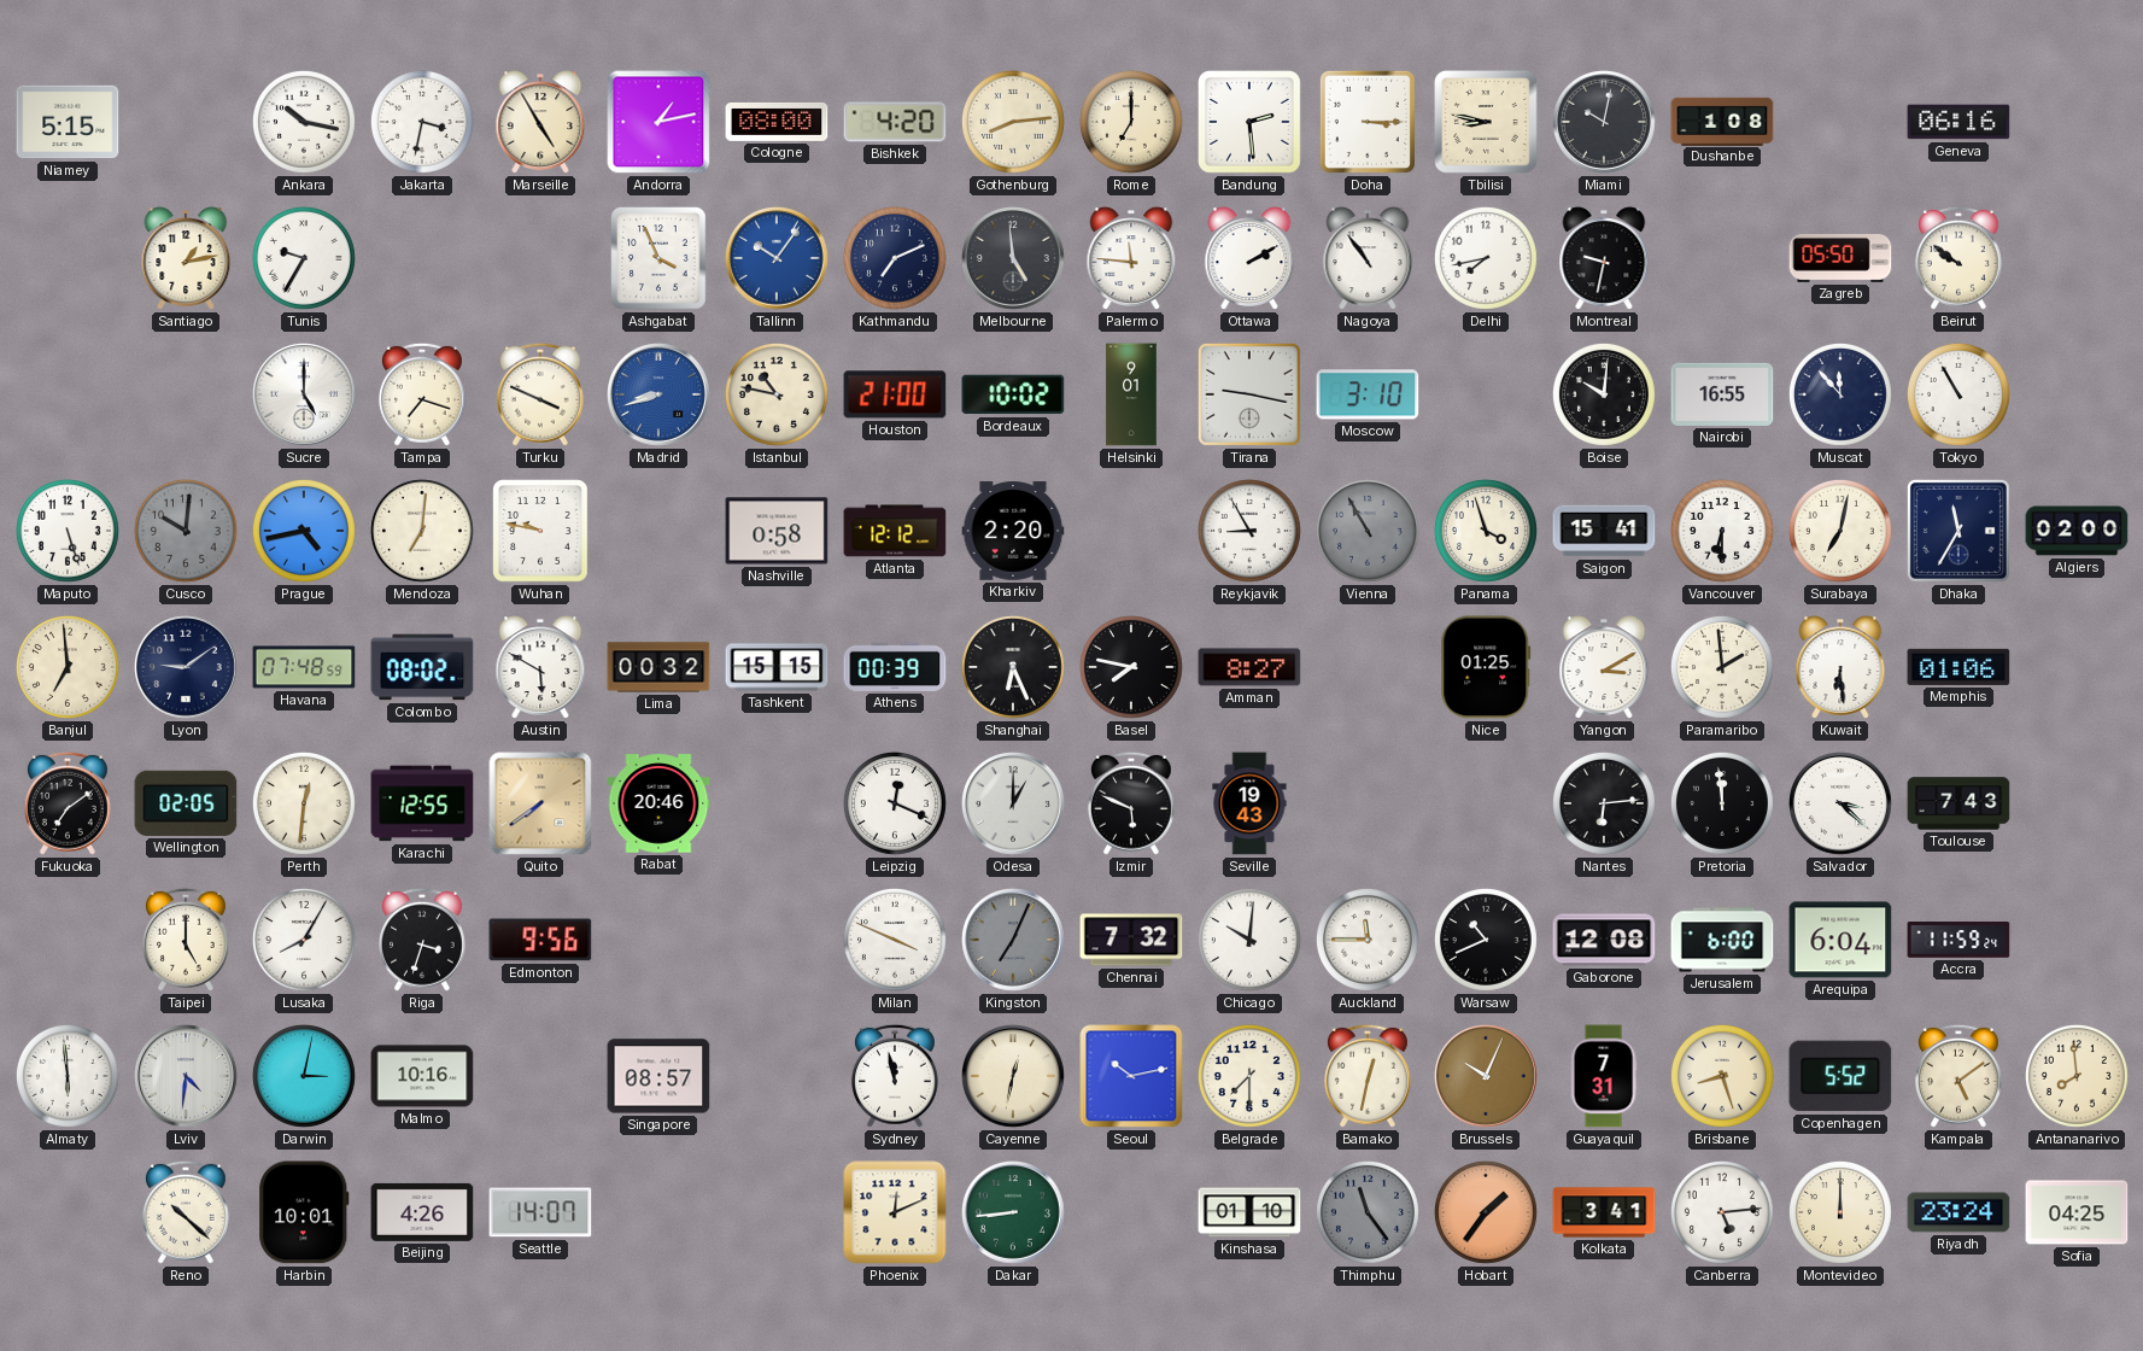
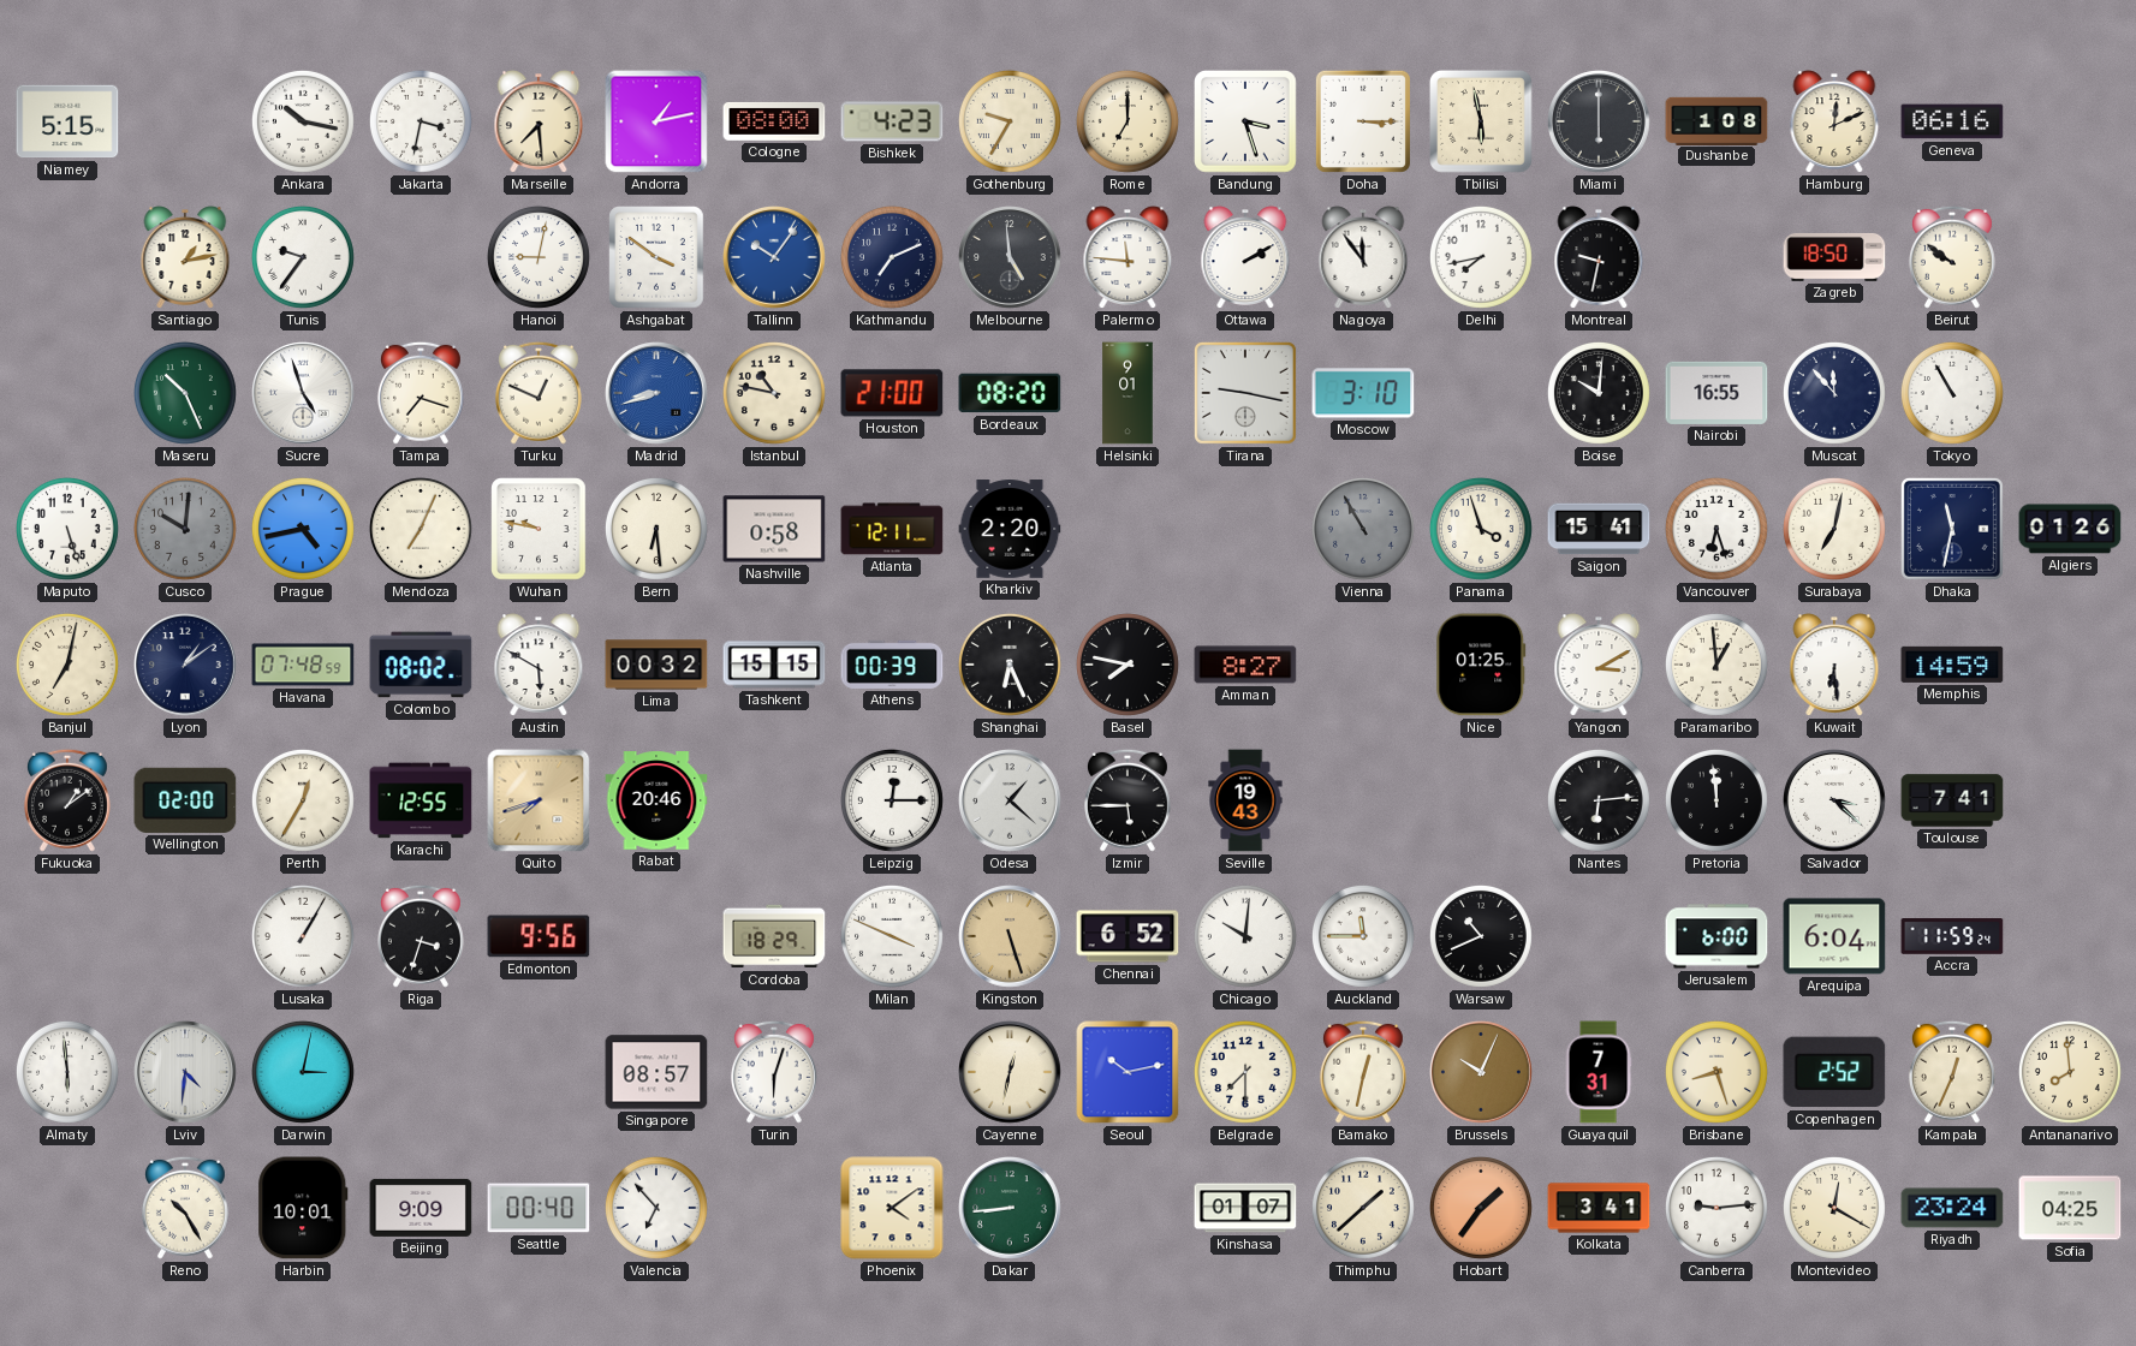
Marseille: 4:55 -> 7:29 (539, 121)
Bishkek: 4:20 -> 4:23 (892, 121)
Gothenburg: 8:14 -> 9:35 (1010, 121)
Bandung: 2:29 -> 3:27 (1247, 123)
Tbilisi: 8:47 -> 5:58 (1482, 123)
Miami: 10:02 -> 6:00 (1600, 123)
Hamburg: none -> 12:11 (1834, 121)
Tunis: 9:35 -> 9:36 (303, 257)
Hanoi: none -> 9:02 (539, 257)
Ashgabat: 3:56 -> 3:51 (656, 257)
Nagoya: 10:54 -> 11:54 (1363, 257)
Zagreb: 05:50 -> 18:50 (1834, 257)
Maseru: none -> 10:26 (185, 393)
Sucre: 5:00 -> 4:57 (304, 394)
Turku: 3:49 -> 12:49 (539, 393)
Bordeaux: 10:02 -> 08:20 (1010, 393)
Mendoza: 7:01 -> 7:04 (421, 529)
Bern: none -> 6:29 (656, 529)
Atlanta: 12:12 -> 12:11 (892, 529)
Reykjavik: 8:55 -> none (1249, 531)
Vancouver: 6:30 -> 6:27 (1716, 529)
Dhaka: 11:35 -> 11:32 (1952, 529)
Algiers: 02:00 -> 01:26 (2070, 529)
Banjul: 6:59 -> 7:02 (67, 665)
Lyon: 9:09 -> 1:09 (186, 666)
Paramaribo: 1:59 -> 12:59 (1716, 665)
Memphis: 01:06 -> 14:59 (1952, 665)
Fukuoka: 7:09 -> 1:09 (67, 800)
Wellington: 02:05 -> 02:00 (185, 800)
Perth: 12:31 -> 12:35 (303, 800)
Quito: 7:39 -> 7:42 (539, 800)
Leipzig: 12:19 -> 12:15 (892, 800)
Odesa: 1:00 -> 1:22 (1011, 802)
Izmir: 5:49 -> 5:45 (1128, 800)
Toulouse: 7:43 -> 7:41 (1952, 800)
Taipei: 5:00 -> none (186, 940)
Lusaka: 8:05 -> 1:05 (303, 936)
Cordoba: none -> 18:29 (774, 936)
Kingston: 7:04 -> 5:27 (1011, 937)
Kingston dial: grey -> champagne (1011, 937)
Chennai: 7:32 -> 6:52 (1128, 936)
Gaborone: 12:08 -> none (1604, 940)
Malmo: 10:16 -> none (422, 1076)
Turin: none -> 6:03 (774, 1072)
Sydney: 11:58 -> none (895, 1076)
Copenhagen: 5:52 -> 2:52 (1834, 1072)
Kampala: 5:09 -> 12:34 (1952, 1072)
Reno: 10:22 -> 10:25 (185, 1208)
Beijing: 4:26 -> 9:09 (421, 1208)
Seattle: 14:07 -> 00:40 (539, 1208)
Valencia: none -> 6:53 (656, 1208)
Phoenix: 12:11 -> 4:09 (892, 1208)
Kinshasa: 01:10 -> 01:07 (1245, 1208)
Thimphu: 11:24 -> 1:38 (1363, 1208)
Thimphu dial: grey -> cream (1363, 1208)
Canberra: 5:14 -> 9:14 (1716, 1208)
Montevideo: 12:00 -> 12:20 (1834, 1208)
